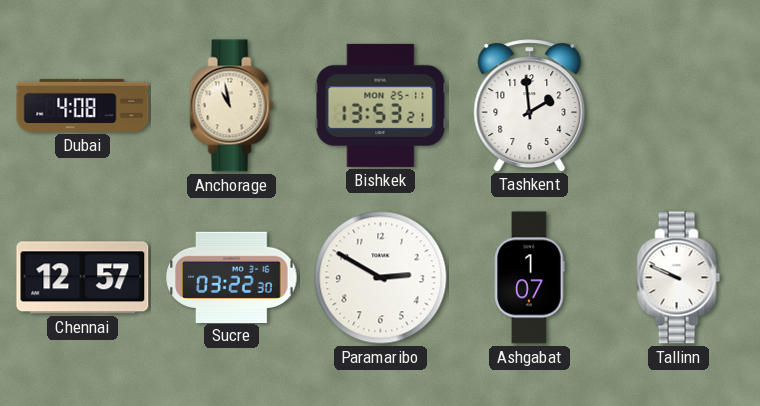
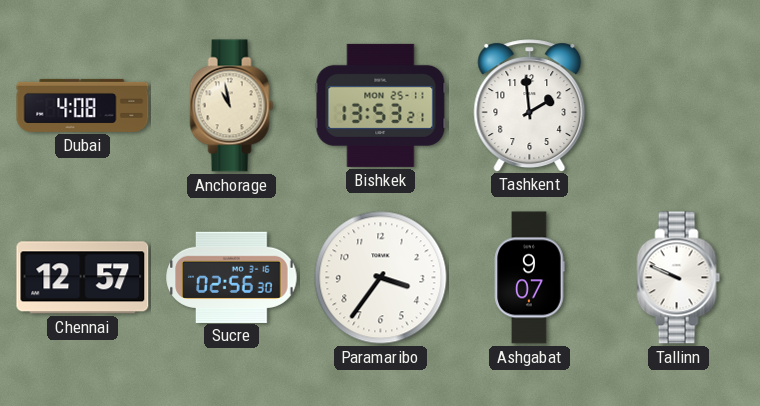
Sucre: 03:22 -> 02:56 (232, 277)
Paramaribo: 2:50 -> 3:36 (381, 278)
Ashgabat: 1:07 -> 9:07 (529, 278)
